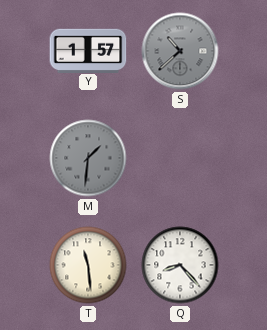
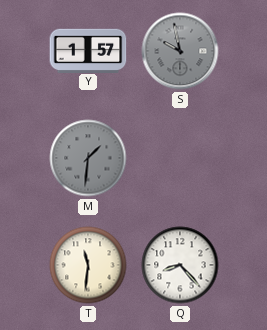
S: 10:38 -> 9:58 (180, 51)
T: 11:29 -> 11:31 (88, 265)
